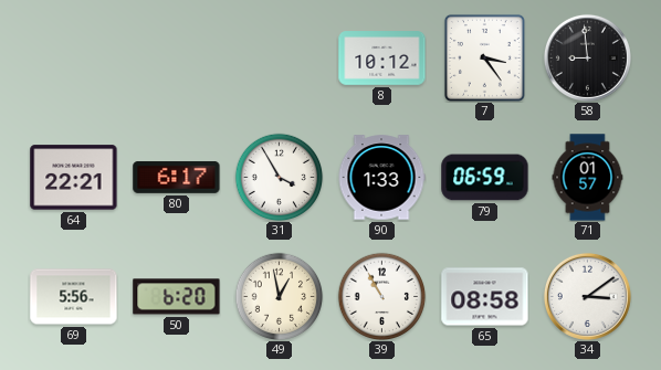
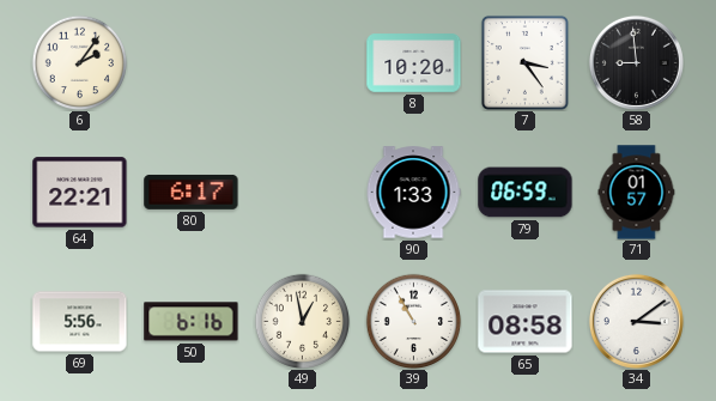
6: none -> 2:06 (79, 62)
8: 10:12 -> 10:20 (414, 63)
31: 3:55 -> none (279, 177)
50: 6:20 -> 6:16 (192, 322)
